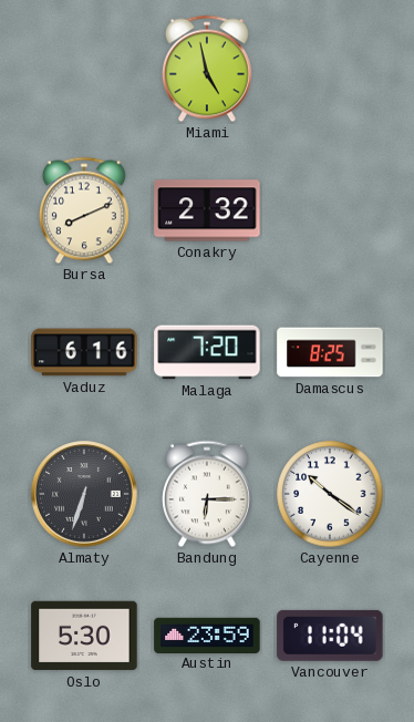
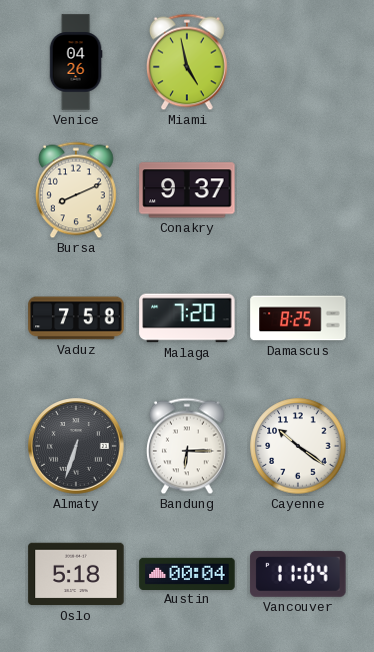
Venice: none -> 04:26 (76, 62)
Conakry: 2:32 -> 9:37 (187, 190)
Vaduz: 6:16 -> 7:58 (76, 318)
Oslo: 5:30 -> 5:18 (76, 574)
Austin: 23:59 -> 00:04 (187, 573)
